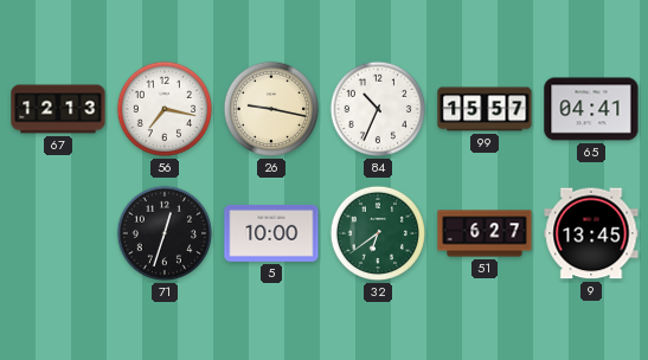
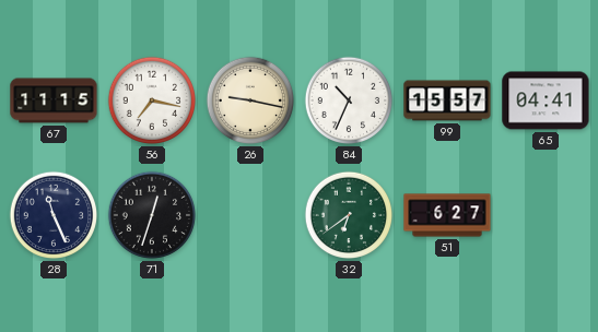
67: 12:13 -> 11:15 (54, 100)
28: none -> 11:26 (54, 215)
5: 10:00 -> none (271, 233)
9: 13:45 -> none (591, 233)
